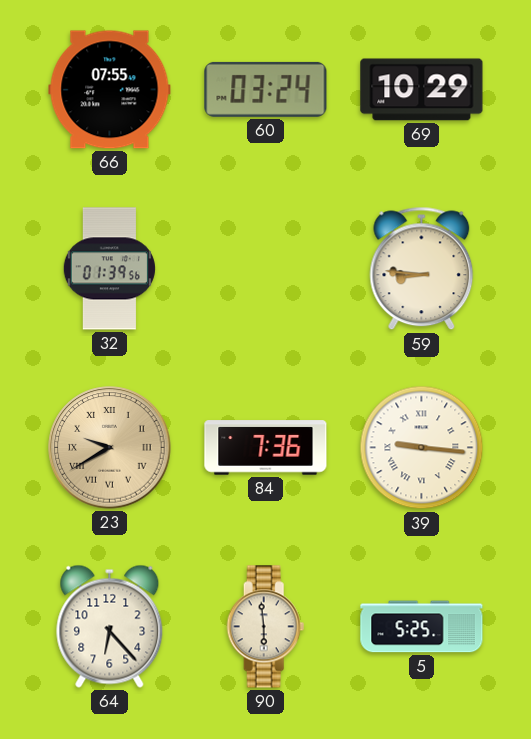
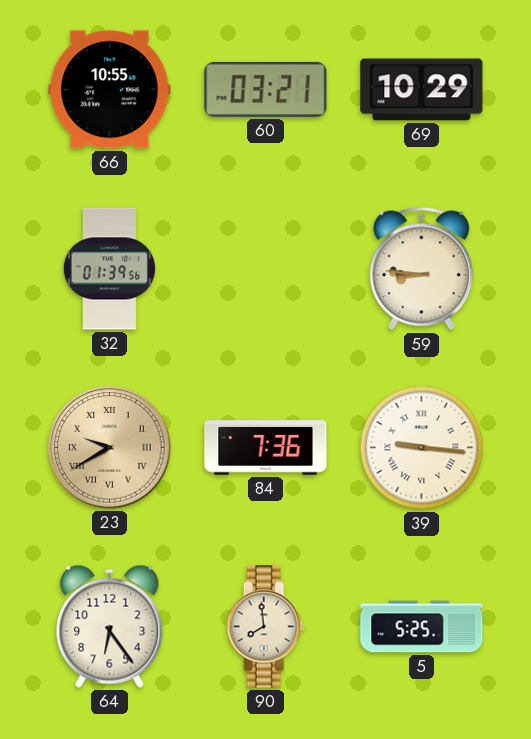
66: 07:55 -> 10:55 (110, 90)
60: 03:24 -> 03:21 (266, 89)
64: 6:23 -> 6:24 (110, 626)
90: 5:59 -> 7:59 (266, 627)
